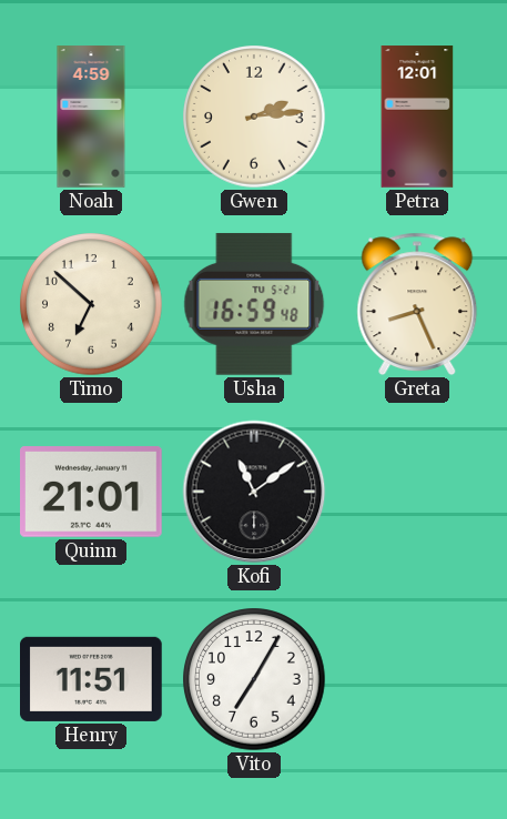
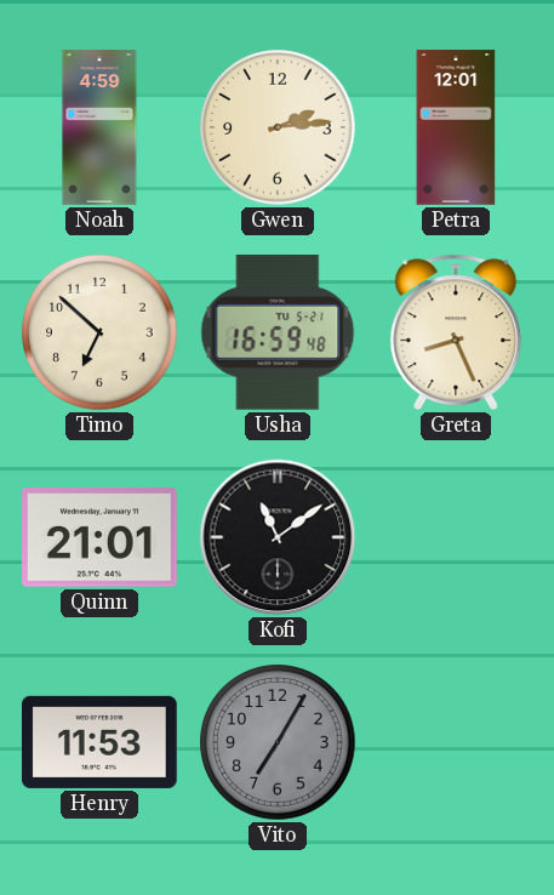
Henry: 11:51 -> 11:53 (101, 742)
Vito dial: white -> grey (278, 742)
